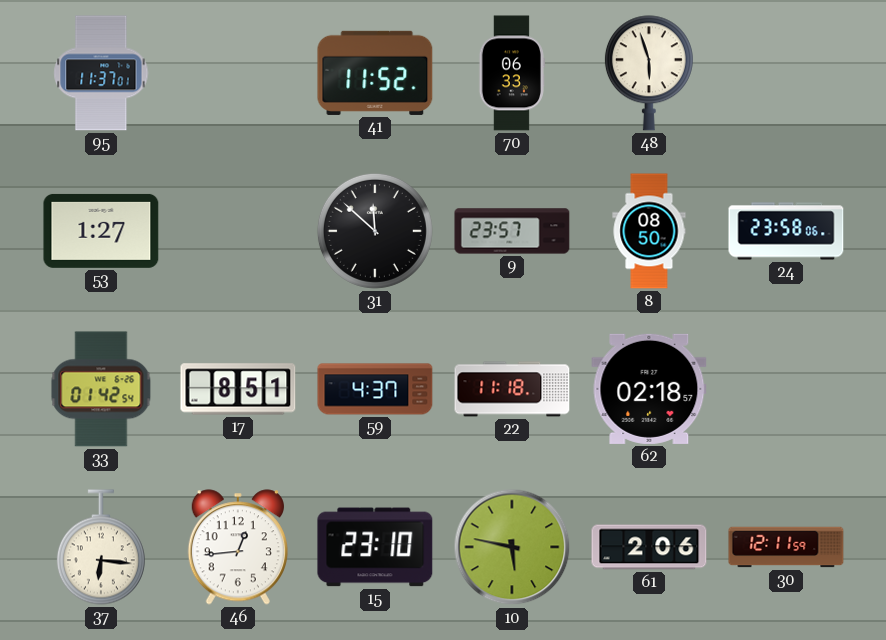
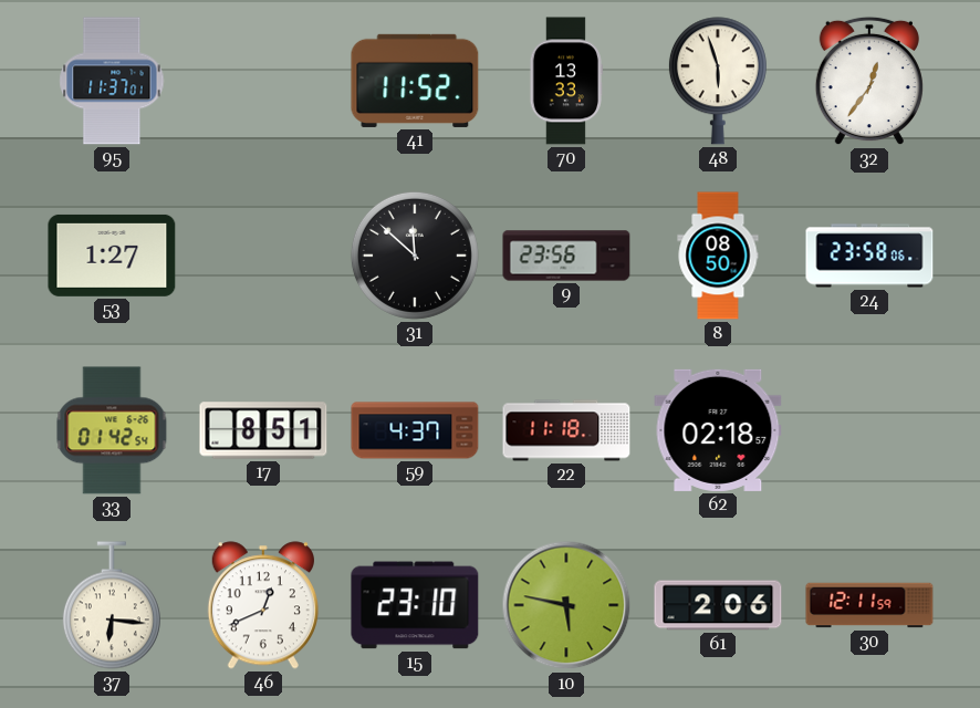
70: 06:33 -> 13:33 (566, 81)
32: none -> 12:36 (869, 81)
9: 23:57 -> 23:56 (566, 256)
46: 12:44 -> 12:41 (263, 605)
